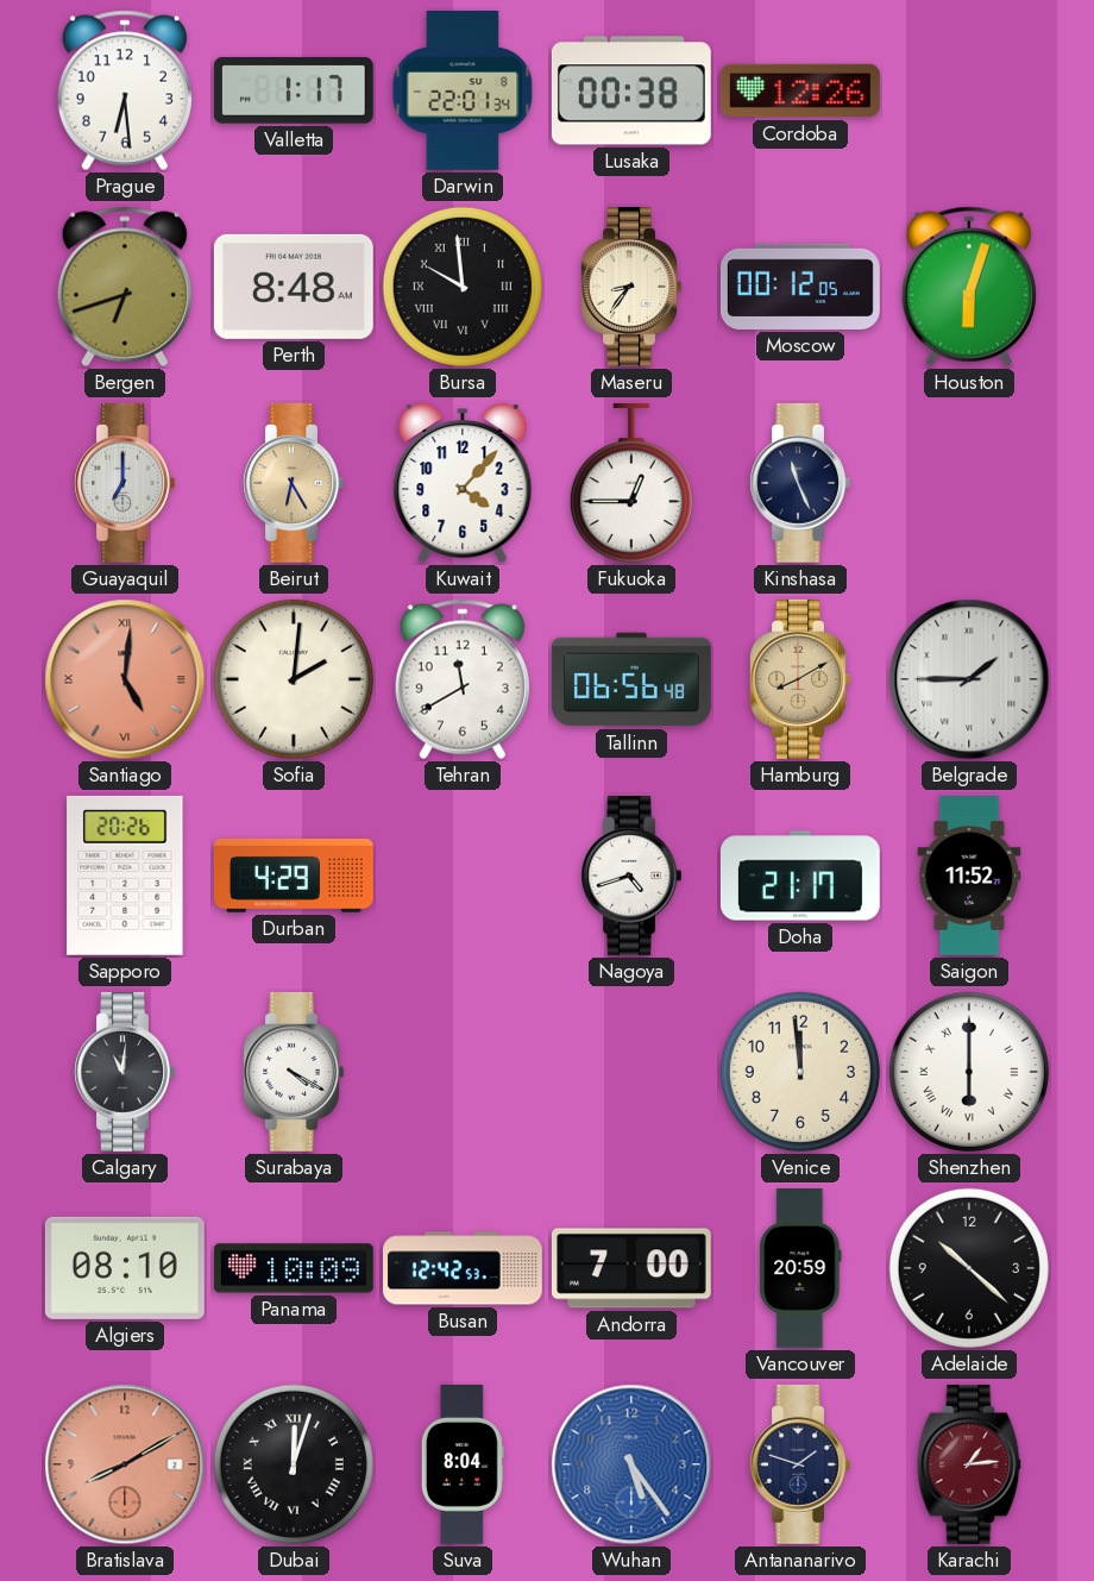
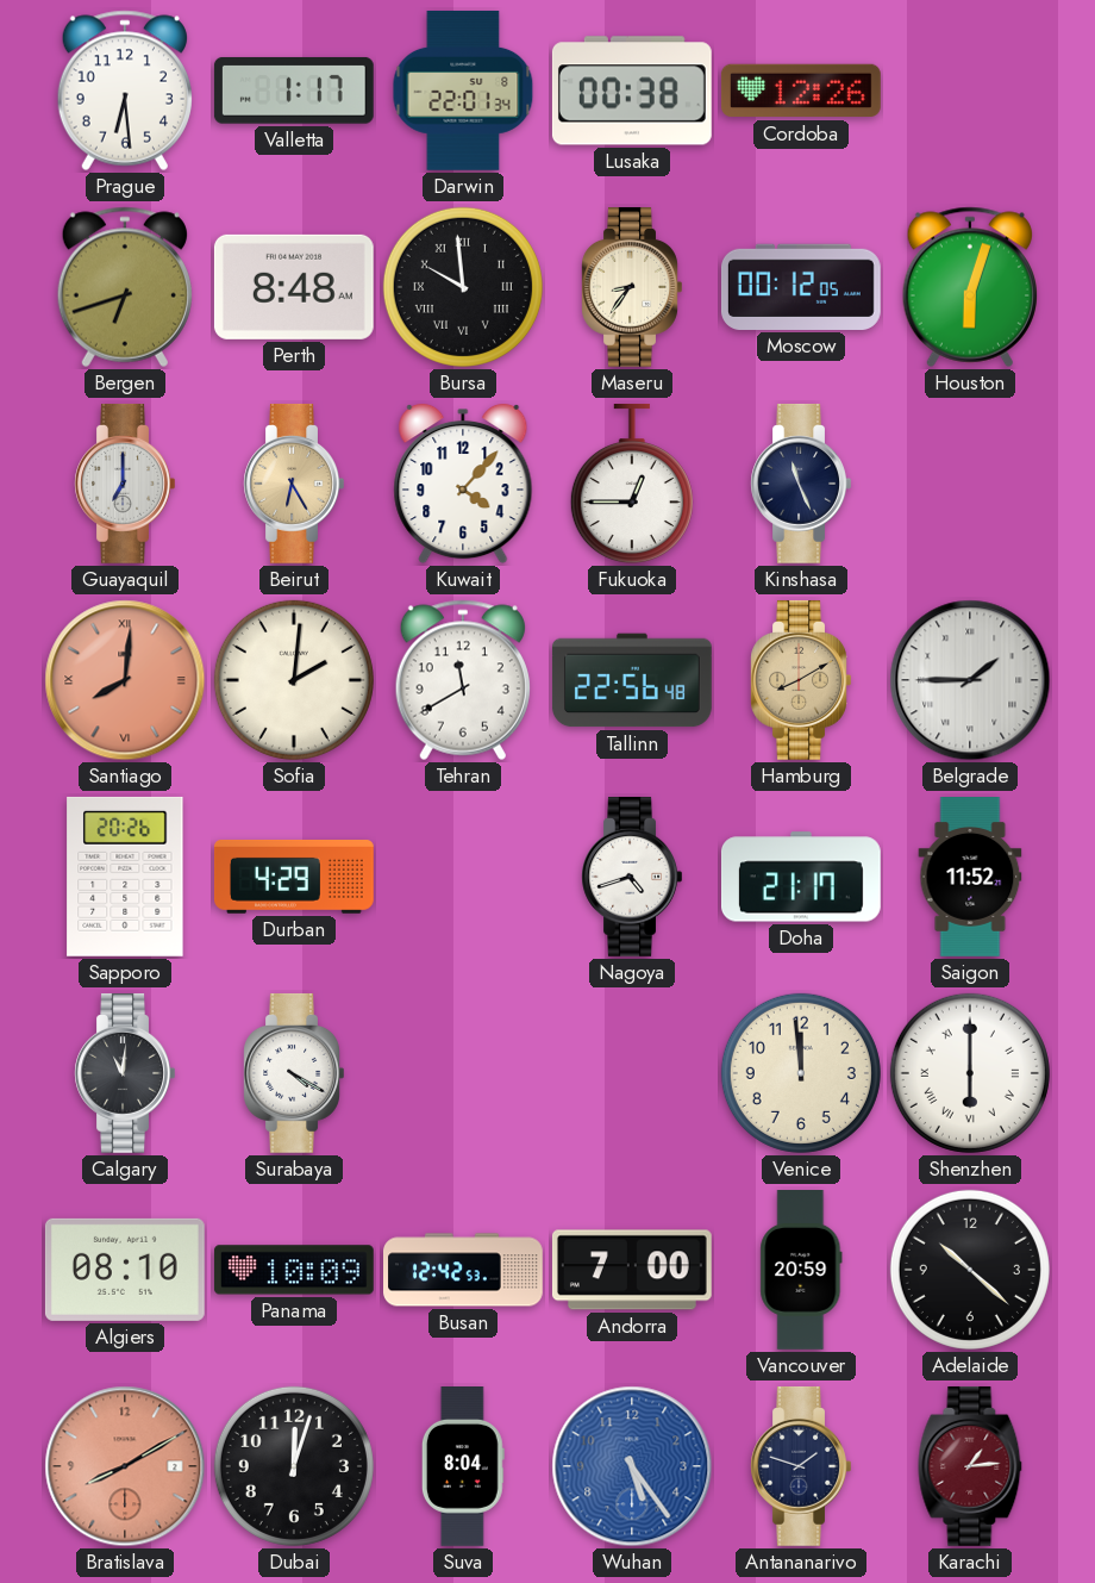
Santiago: 5:01 -> 8:01 (125, 680)
Tallinn: 06:56 -> 22:56 (632, 680)
Dubai numerals: Roman -> Arabic (294, 1466)
